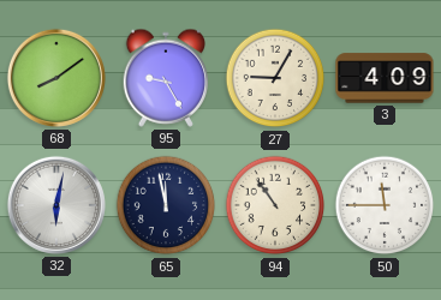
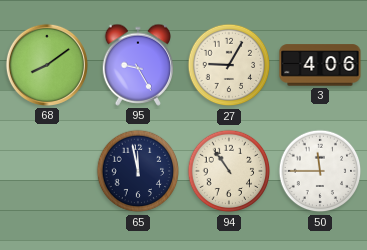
3: 4:09 -> 4:06 (320, 65)
32: 6:02 -> none (56, 205)
